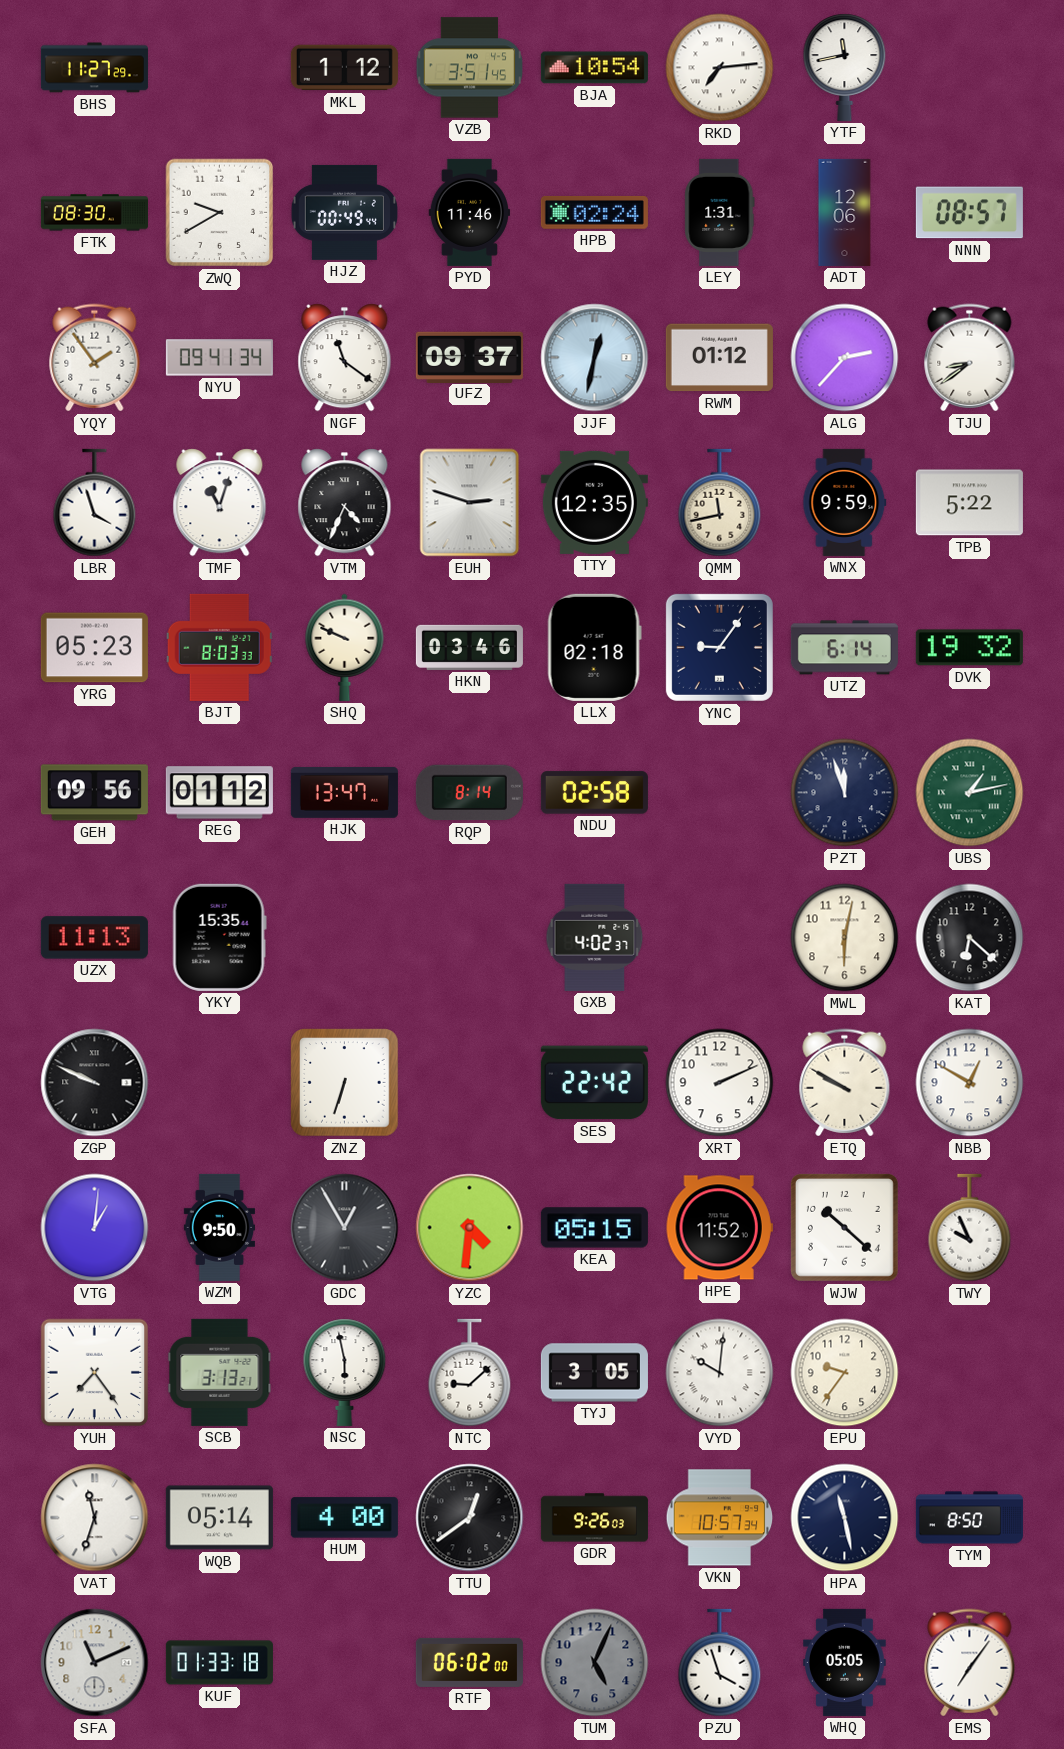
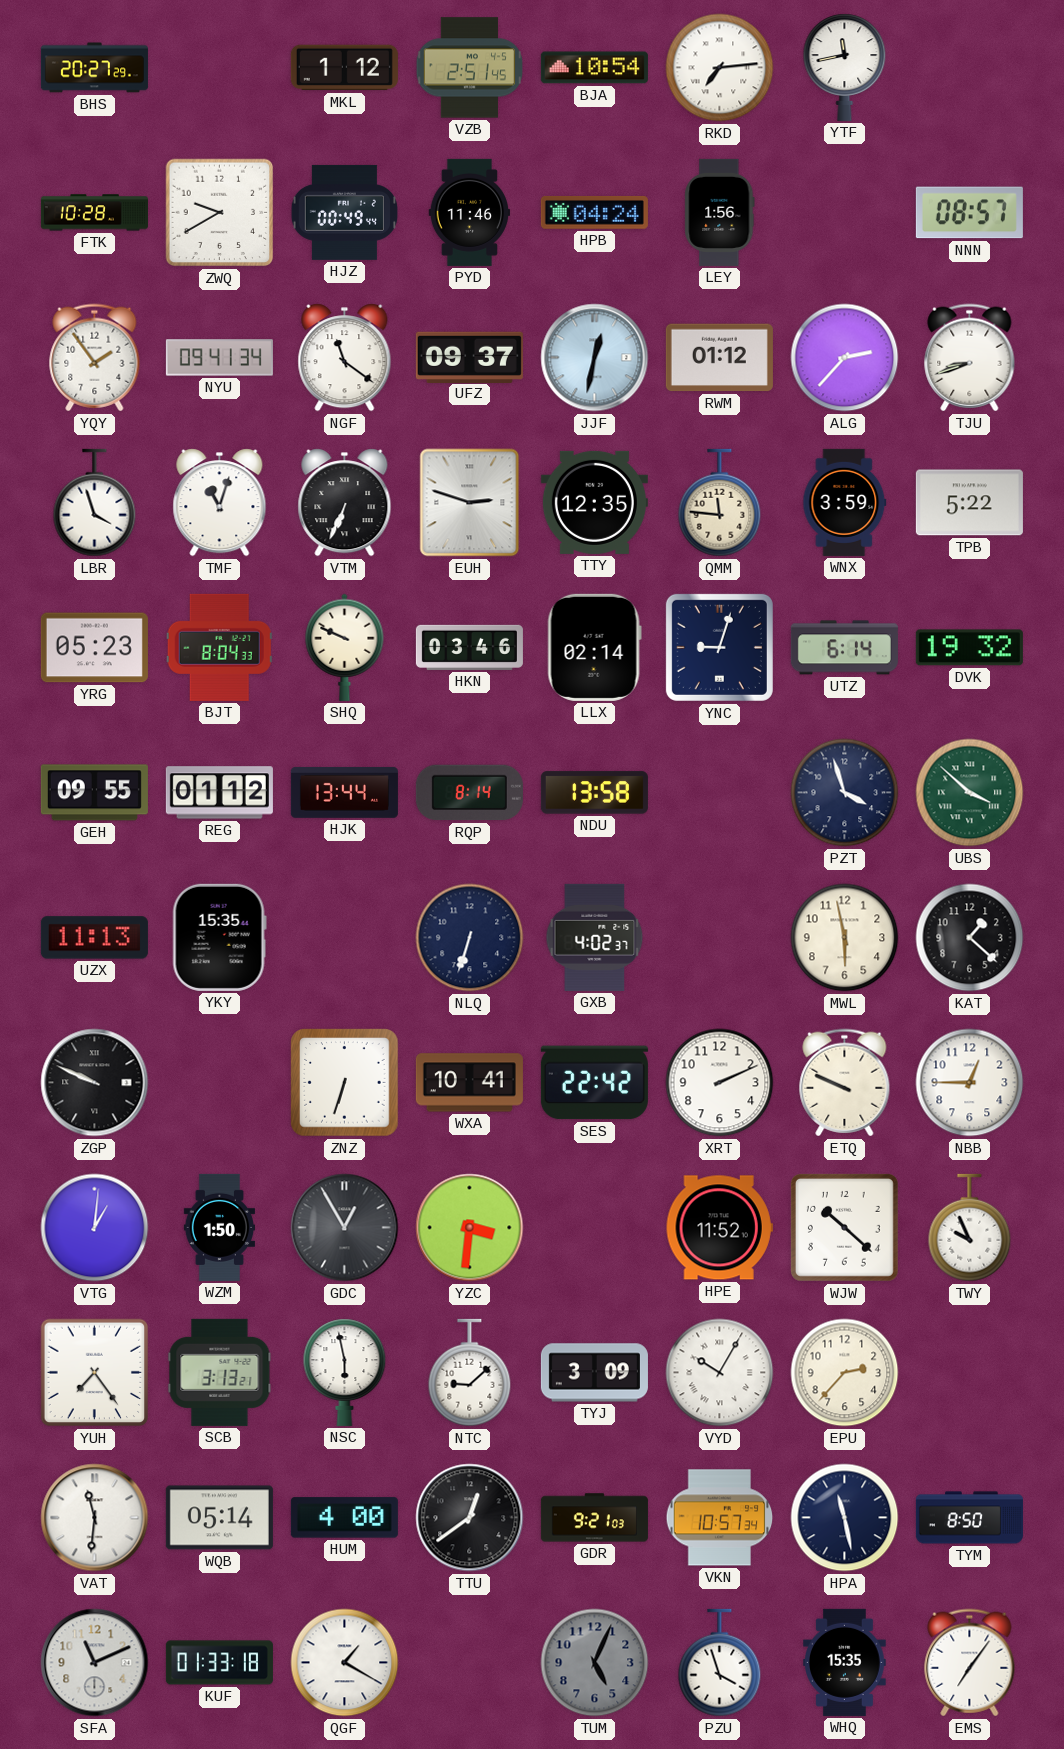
BHS: 11:27 -> 20:27 (94, 68)
VZB: 3:51 -> 2:51 (469, 68)
FTK: 08:30 -> 10:28 (94, 213)
HPB: 02:24 -> 04:24 (594, 213)
LEY: 1:31 -> 1:56 (720, 212)
ADT: 12:06 -> none (845, 212)
TJU: 8:39 -> 8:42 (970, 358)
VTM: 4:34 -> 6:34 (345, 503)
QMM: 11:43 -> 11:46 (720, 503)
WNX: 9:59 -> 3:59 (845, 502)
BJT: 8:03 -> 8:04 (219, 647)
LLX: 02:18 -> 02:14 (594, 647)
YNC: 9:06 -> 9:03 (719, 647)
GEH: 09:56 -> 09:55 (94, 793)
HJK: 13:47 -> 13:44 (344, 792)
NDU: 02:58 -> 13:58 (594, 793)
PZT: 11:57 -> 3:57 (845, 793)
UBS: 1:13 -> 3:52 (970, 793)
NLQ: none -> 6:33 (470, 938)
MWL: 6:02 -> 5:58 (845, 938)
KAT: 6:22 -> 1:22 (970, 938)
WXA: none -> 10:41 (469, 1083)
ETQ: 9:50 -> 9:49 (845, 1083)
NBB: 12:50 -> 12:45 (970, 1083)
WZM: 9:50 -> 1:50 (219, 1227)
YZC: 4:31 -> 3:31 (470, 1228)
KEA: 05:15 -> none (594, 1228)
TYJ: 3:05 -> 3:09 (594, 1373)
VYD: 10:01 -> 10:05 (720, 1373)
EPU: 9:36 -> 2:37 (845, 1373)
VAT: 11:33 -> 11:31 (95, 1518)
GDR: 9:26 -> 9:21 (594, 1518)
QGF: none -> 1:20 (345, 1663)
RTF: 06:02 -> none (469, 1662)
WHQ: 05:05 -> 15:35 (845, 1662)
